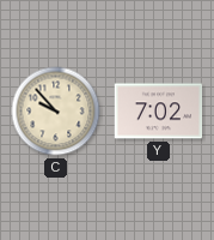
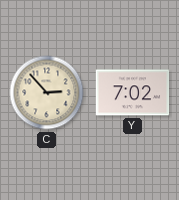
C: 9:53 -> 2:53 (47, 93)
